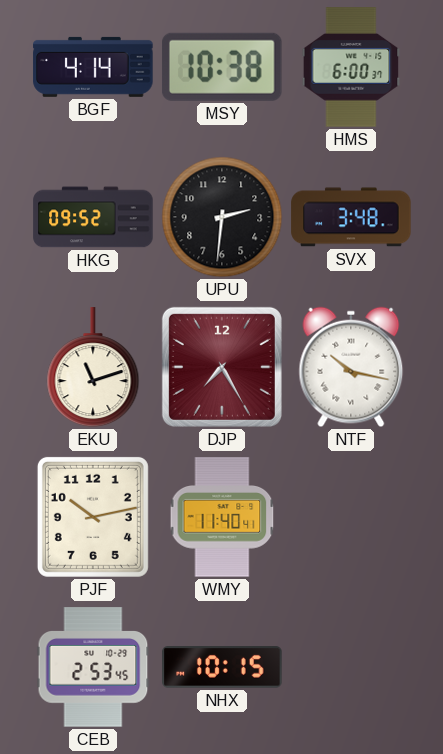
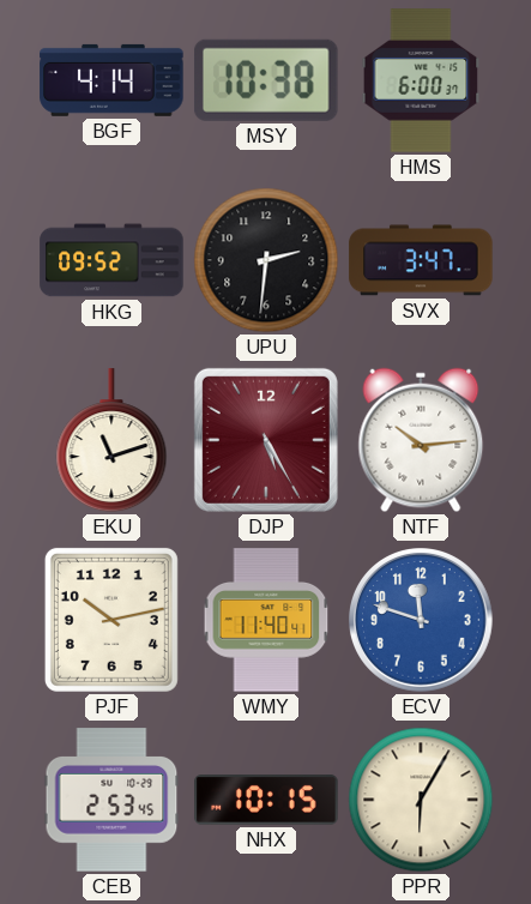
SVX: 3:48 -> 3:47 (421, 260)
DJP: 7:25 -> 5:25 (266, 440)
NTF: 10:17 -> 10:14 (421, 440)
ECV: none -> 11:48 (422, 621)
PPR: none -> 6:05 (421, 800)
